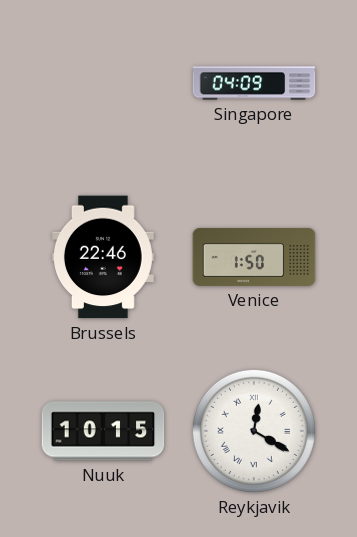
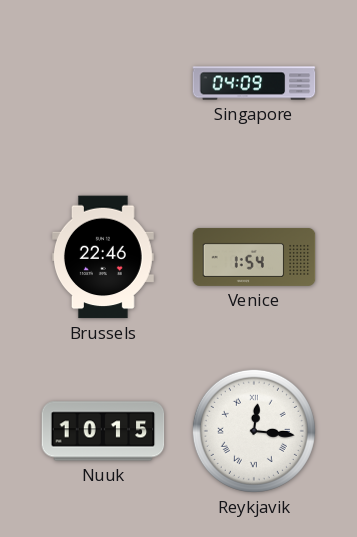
Venice: 1:50 -> 1:54 (254, 257)
Reykjavik: 12:20 -> 12:16 (254, 431)
